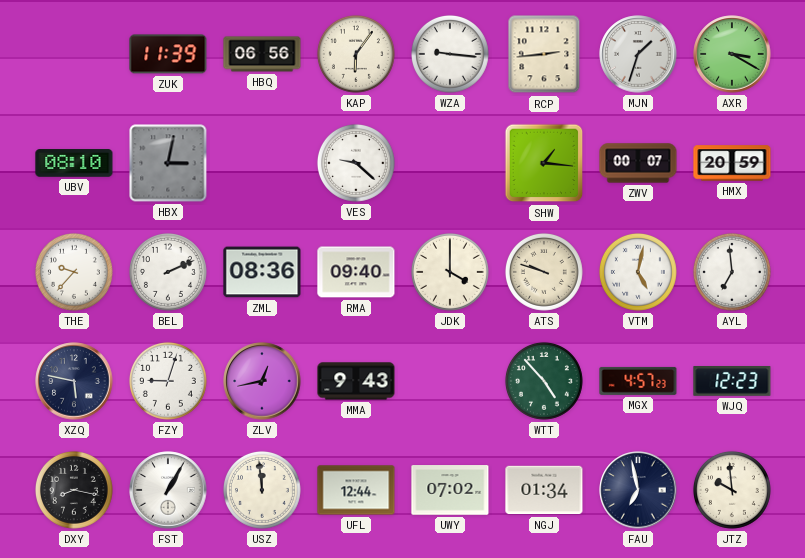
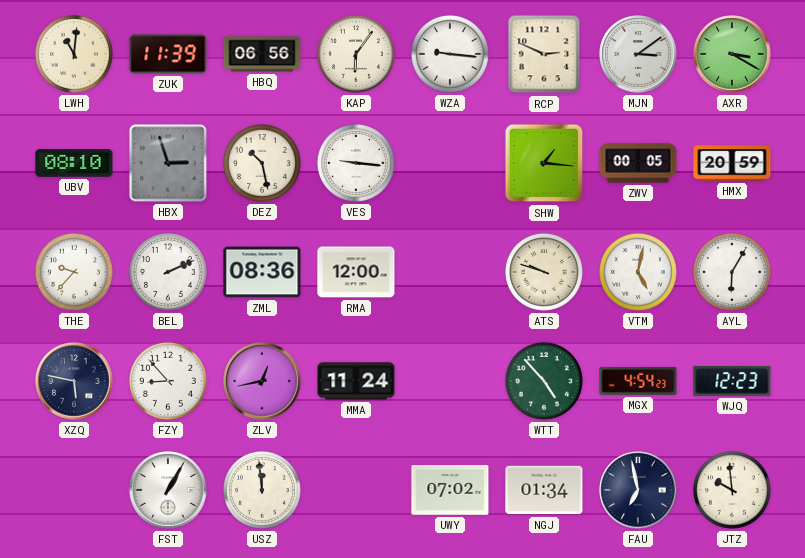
LWH: none -> 11:01 (74, 54)
RCP: 2:44 -> 2:49 (544, 54)
MJN: 1:33 -> 3:09 (638, 54)
HBX: 3:02 -> 2:57 (168, 163)
DEZ: none -> 10:28 (262, 163)
VES: 9:22 -> 9:16 (356, 163)
ZWV: 00:07 -> 00:05 (638, 163)
RMA: 09:40 -> 12:00 (356, 272)
JDK: 4:00 -> none (450, 272)
AYL: 6:59 -> 6:05 (732, 272)
FZY: 9:03 -> 8:53 (168, 381)
MMA: 9:43 -> 11:24 (356, 381)
MGX: 4:57 -> 4:54 (638, 381)
DXY: 8:17 -> none (74, 490)
UFL: 12:44 -> none (356, 490)
